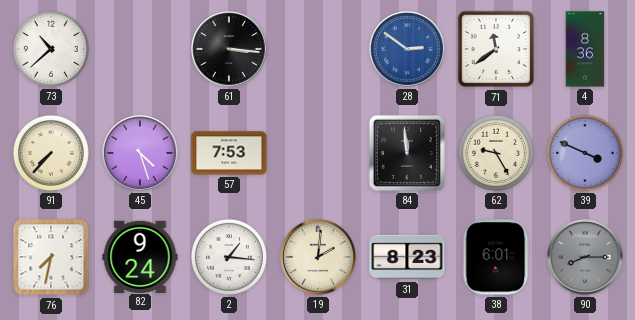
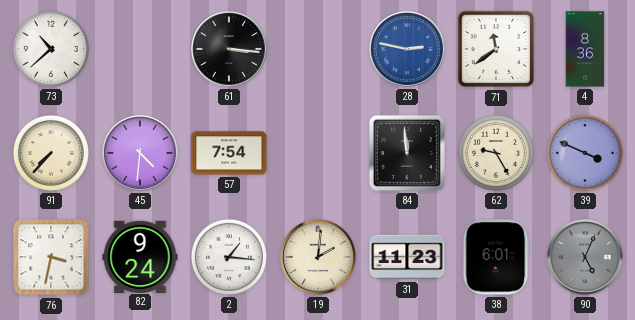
28: 2:51 -> 2:47 (407, 49)
45: 4:27 -> 4:31 (140, 153)
57: 7:53 -> 7:54 (229, 153)
76: 7:32 -> 3:32 (51, 257)
31: 8:23 -> 11:23 (407, 257)
90: 8:15 -> 5:04 (585, 257)
